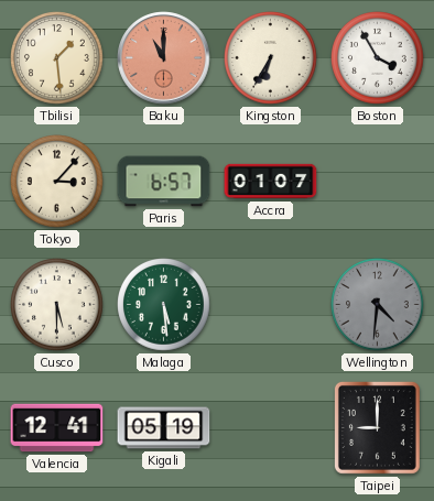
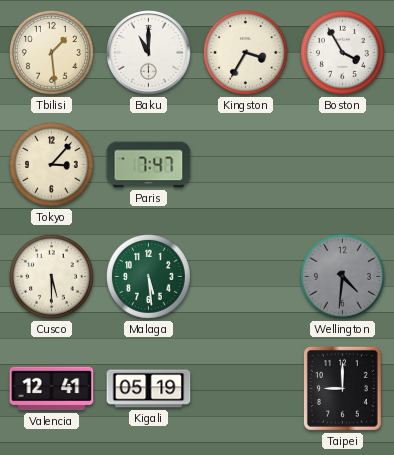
Baku dial: salmon -> white (149, 53)
Kingston: 6:35 -> 3:35 (246, 53)
Paris: 6:57 -> 7:47 (149, 165)
Accra: 01:07 -> none (271, 182)
